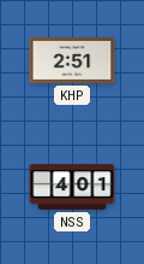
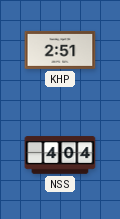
NSS: 4:01 -> 4:04 (60, 155)
